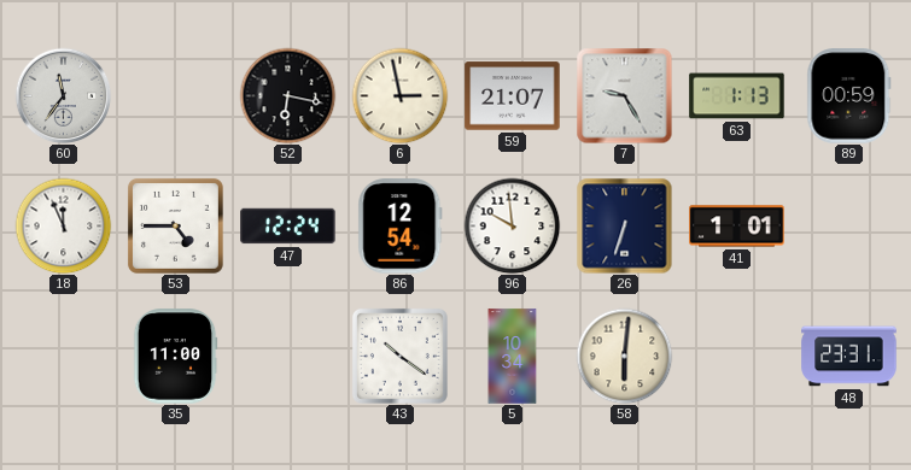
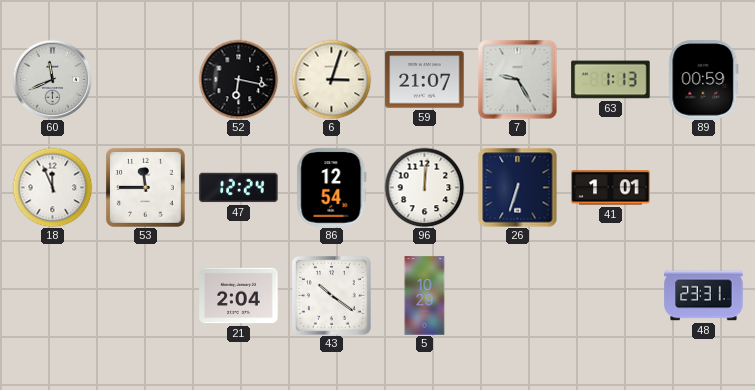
60: 11:36 -> 11:41 (52, 79)
6: 2:58 -> 3:03 (331, 79)
53: 4:45 -> 11:45 (145, 187)
96: 9:59 -> 12:01 (424, 187)
35: 11:00 -> none (175, 357)
21: none -> 2:04 (239, 296)
5: 10:34 -> 10:29 (425, 296)
58: 6:01 -> none (624, 356)
